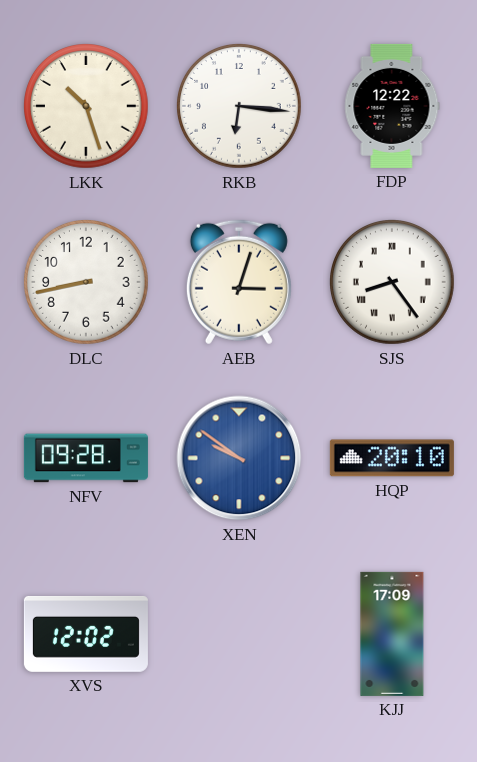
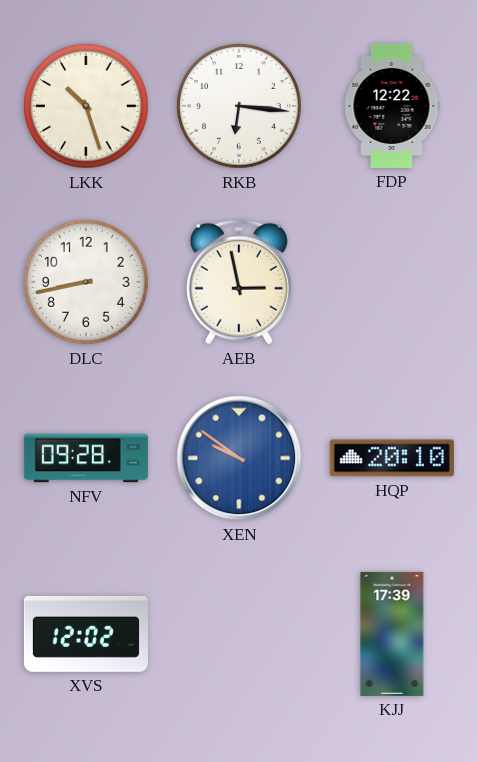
AEB: 3:03 -> 2:58 (239, 282)
SJS: 8:24 -> none (393, 283)
KJJ: 17:09 -> 17:39 (392, 634)
